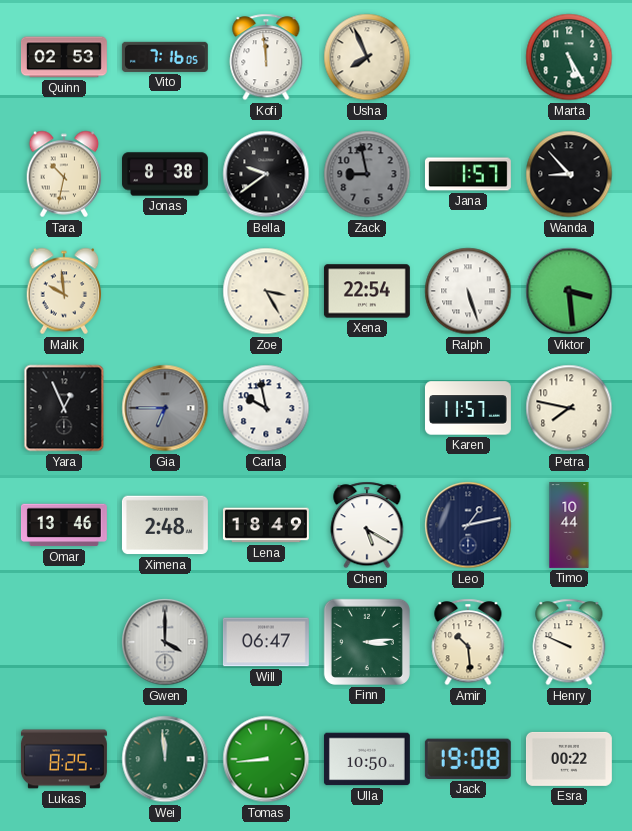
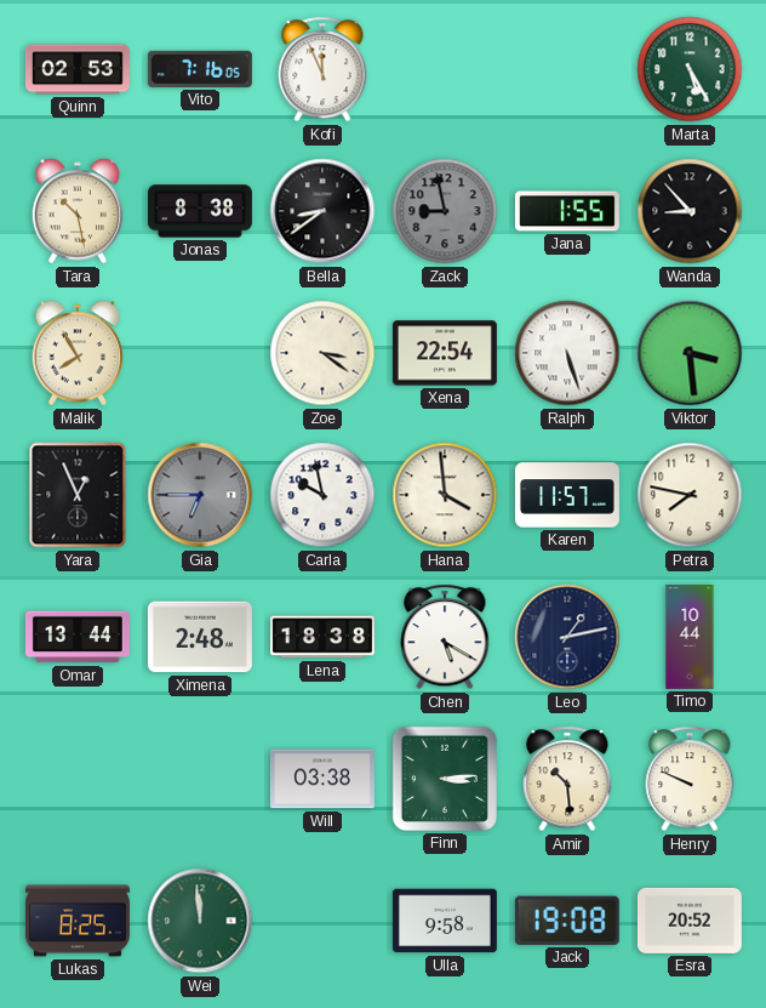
Kofi: 11:59 -> 11:56 (322, 69)
Usha: 7:56 -> none (367, 57)
Tara: 10:32 -> 10:28 (78, 211)
Bella: 9:39 -> 8:39 (322, 211)
Jana: 1:57 -> 1:55 (567, 211)
Malik: 9:59 -> 7:55 (78, 353)
Zoe: 3:25 -> 3:21 (322, 353)
Hana: none -> 3:59 (445, 495)
Omar: 13:46 -> 13:44 (78, 637)
Lena: 18:49 -> 18:38 (322, 637)
Gwen: 4:00 -> none (165, 642)
Will: 06:47 -> 03:38 (322, 779)
Tomas: 8:44 -> none (266, 759)
Ulla: 10:50 -> 9:58 (445, 921)
Esra: 00:22 -> 20:52 (690, 921)
